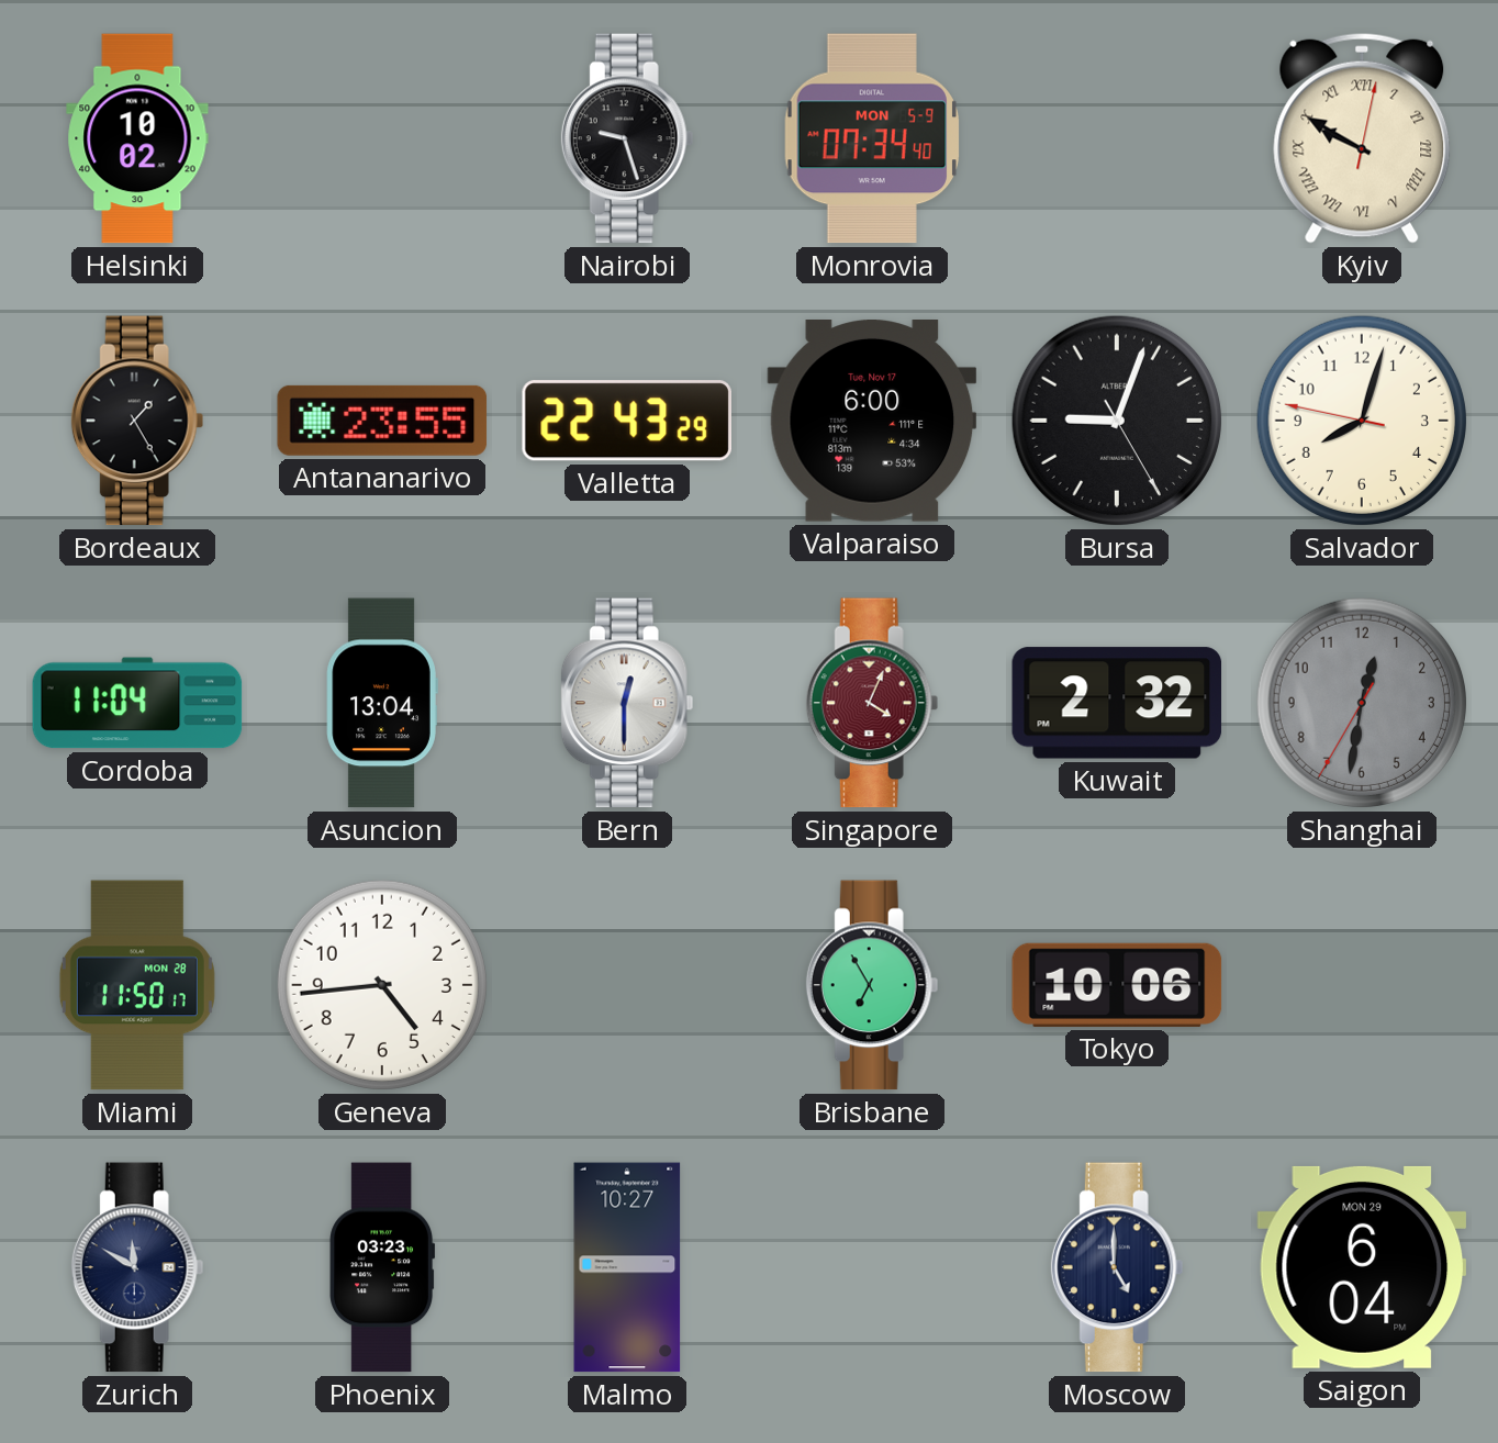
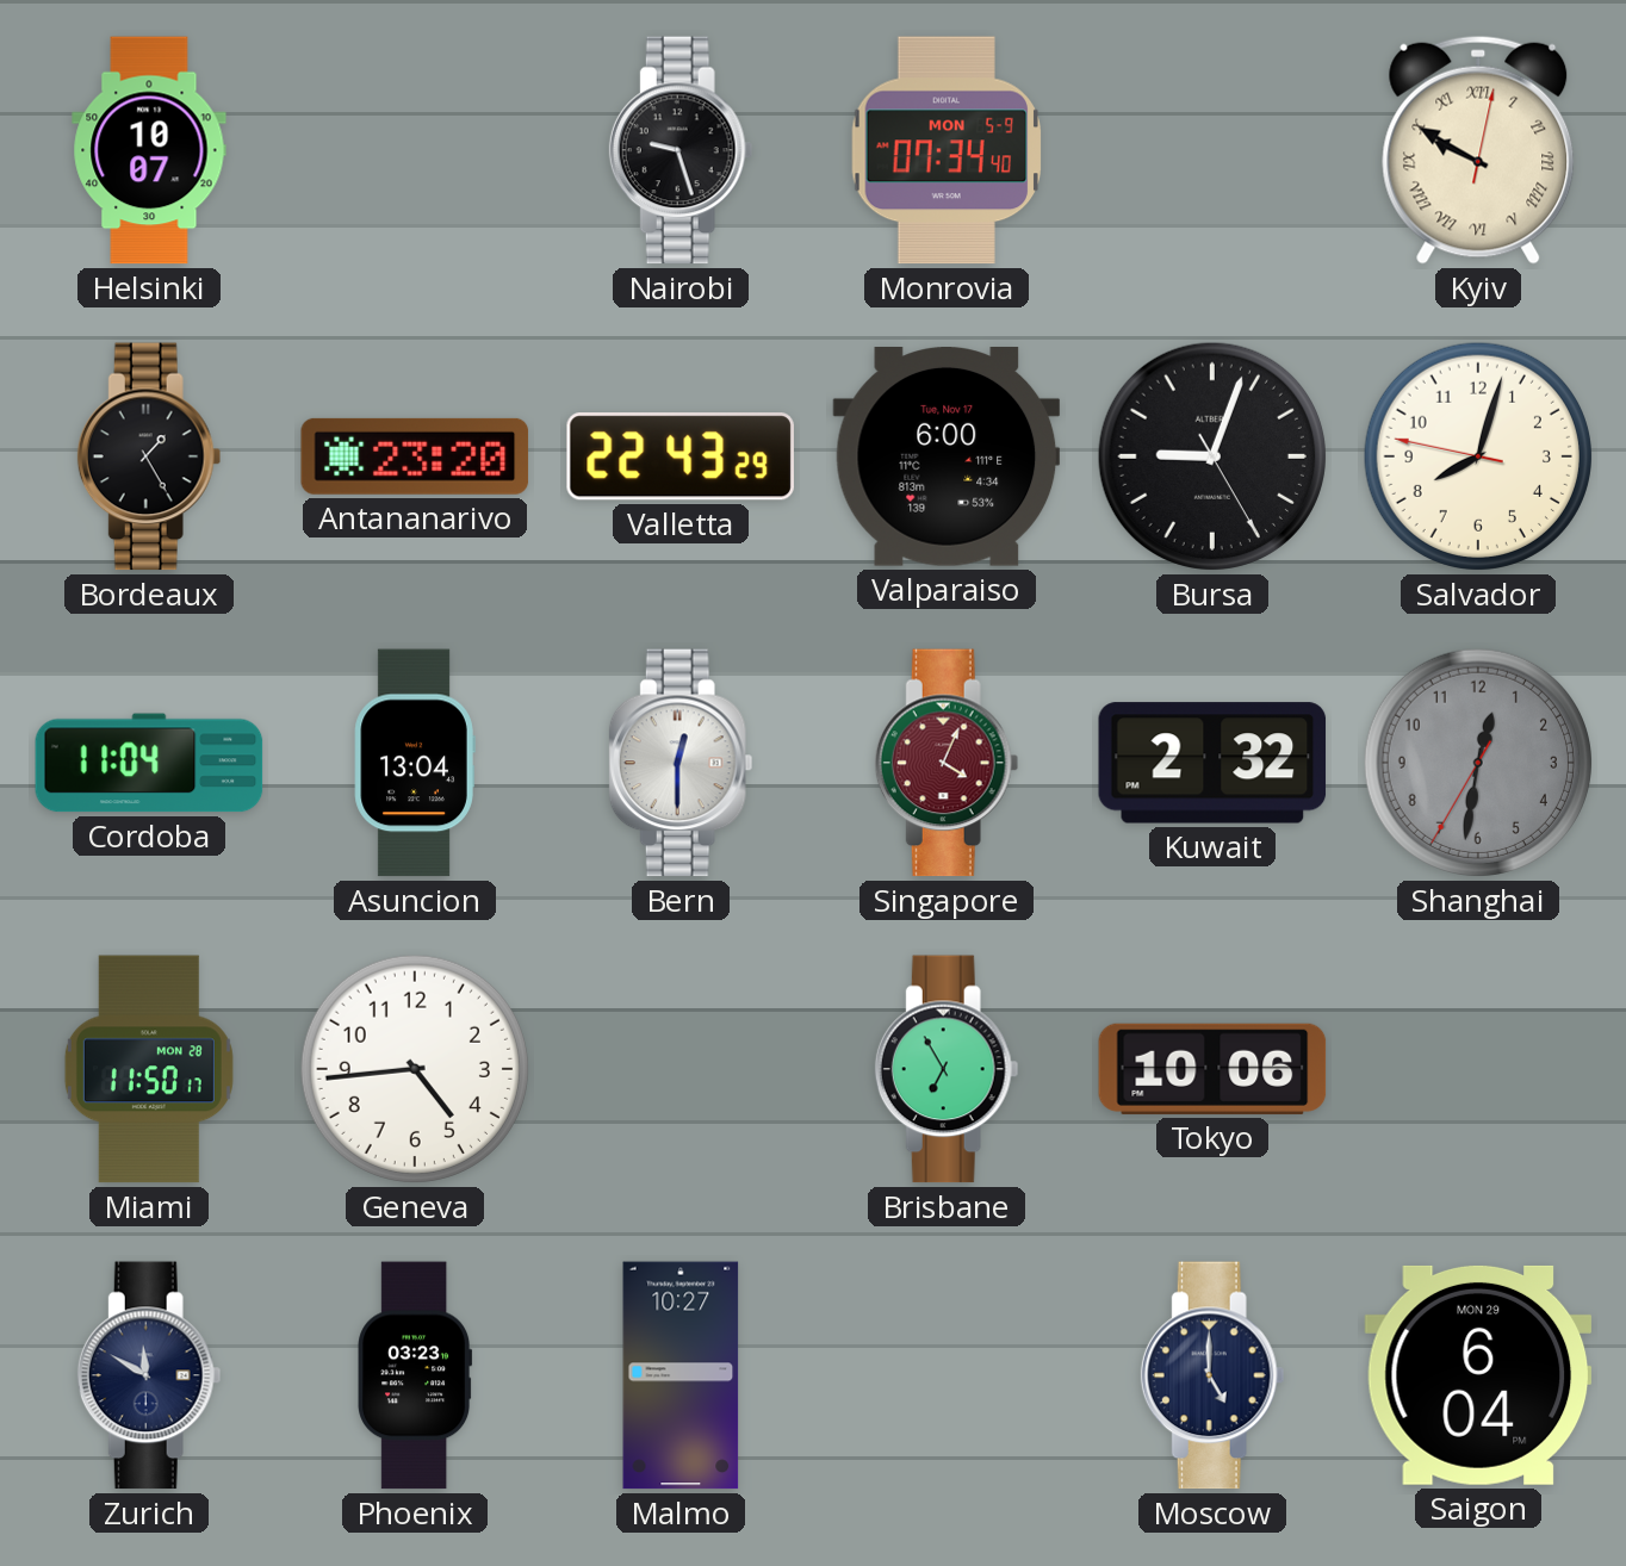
Helsinki: 10:02 -> 10:07 (149, 150)
Antananarivo: 23:55 -> 23:20 (415, 456)
